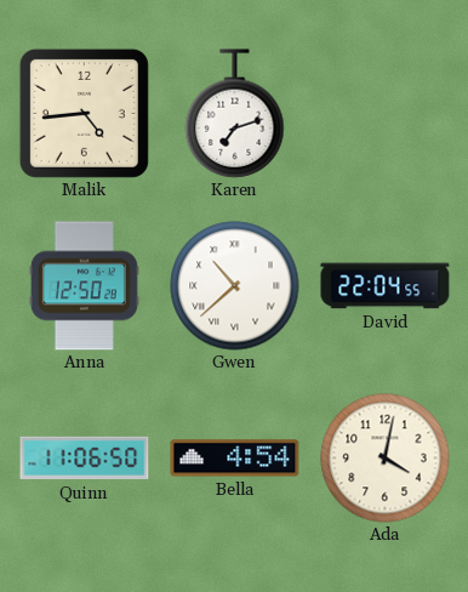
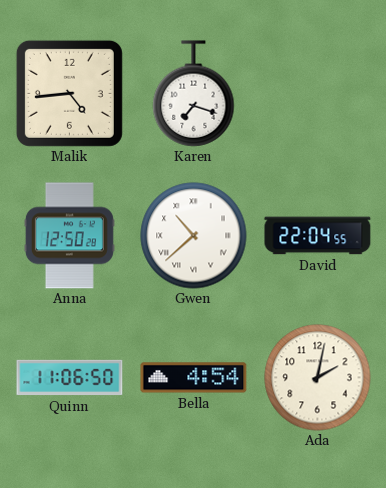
Karen: 7:12 -> 7:18 (194, 94)
Ada: 4:02 -> 2:02 (318, 378)
